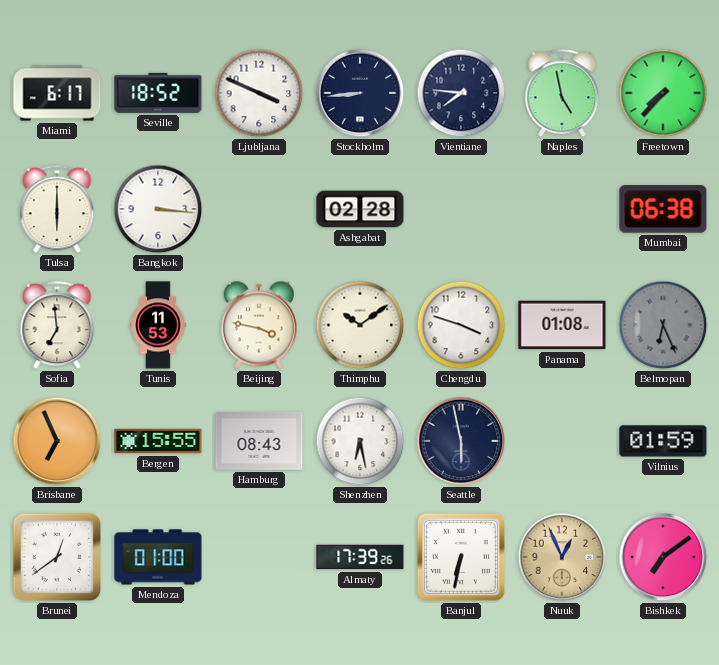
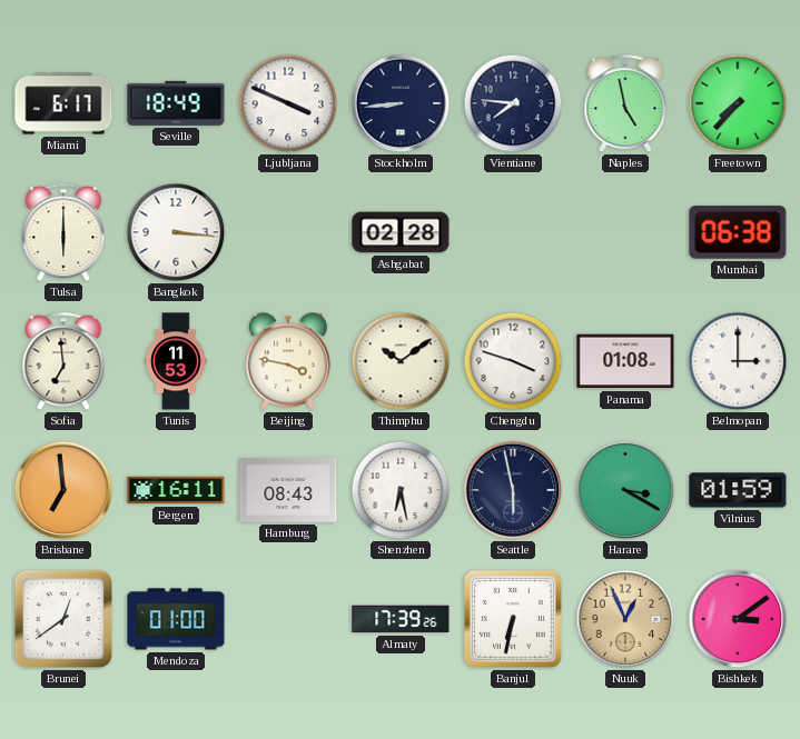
Seville: 18:52 -> 18:49 (176, 103)
Belmopan: 6:26 -> 3:00 (738, 361)
Belmopan dial: grey -> white (738, 361)
Brisbane: 6:56 -> 6:59 (63, 490)
Bergen: 15:55 -> 16:11 (176, 490)
Harare: none -> 3:20 (625, 490)
Bishkek: 7:09 -> 3:09 (738, 619)
